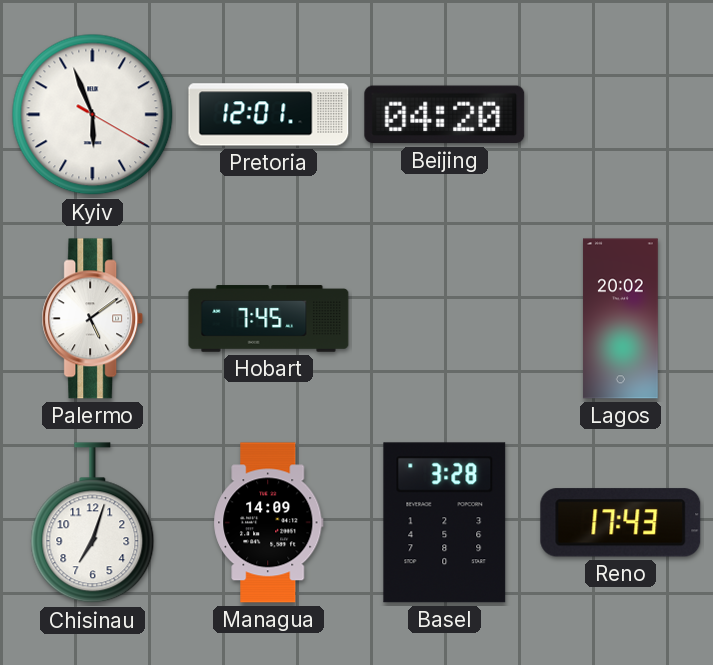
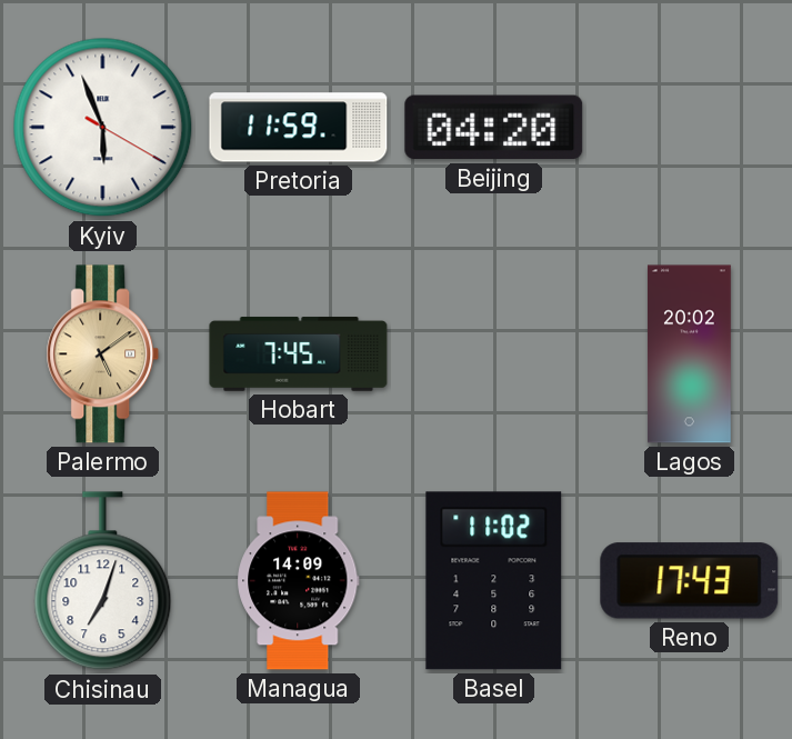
Pretoria: 12:01 -> 11:59 (299, 128)
Palermo dial: white -> champagne (103, 354)
Basel: 3:28 -> 11:02 (494, 581)
